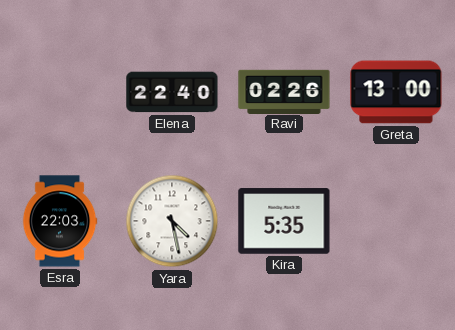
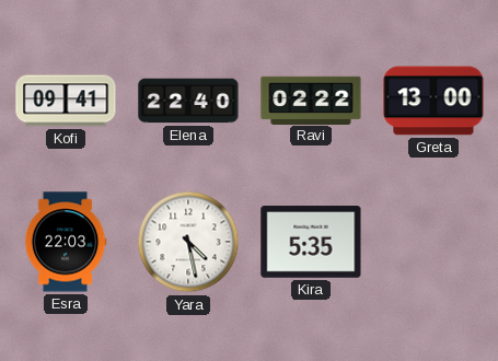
Kofi: none -> 09:41 (66, 101)
Ravi: 02:26 -> 02:22 (311, 100)
